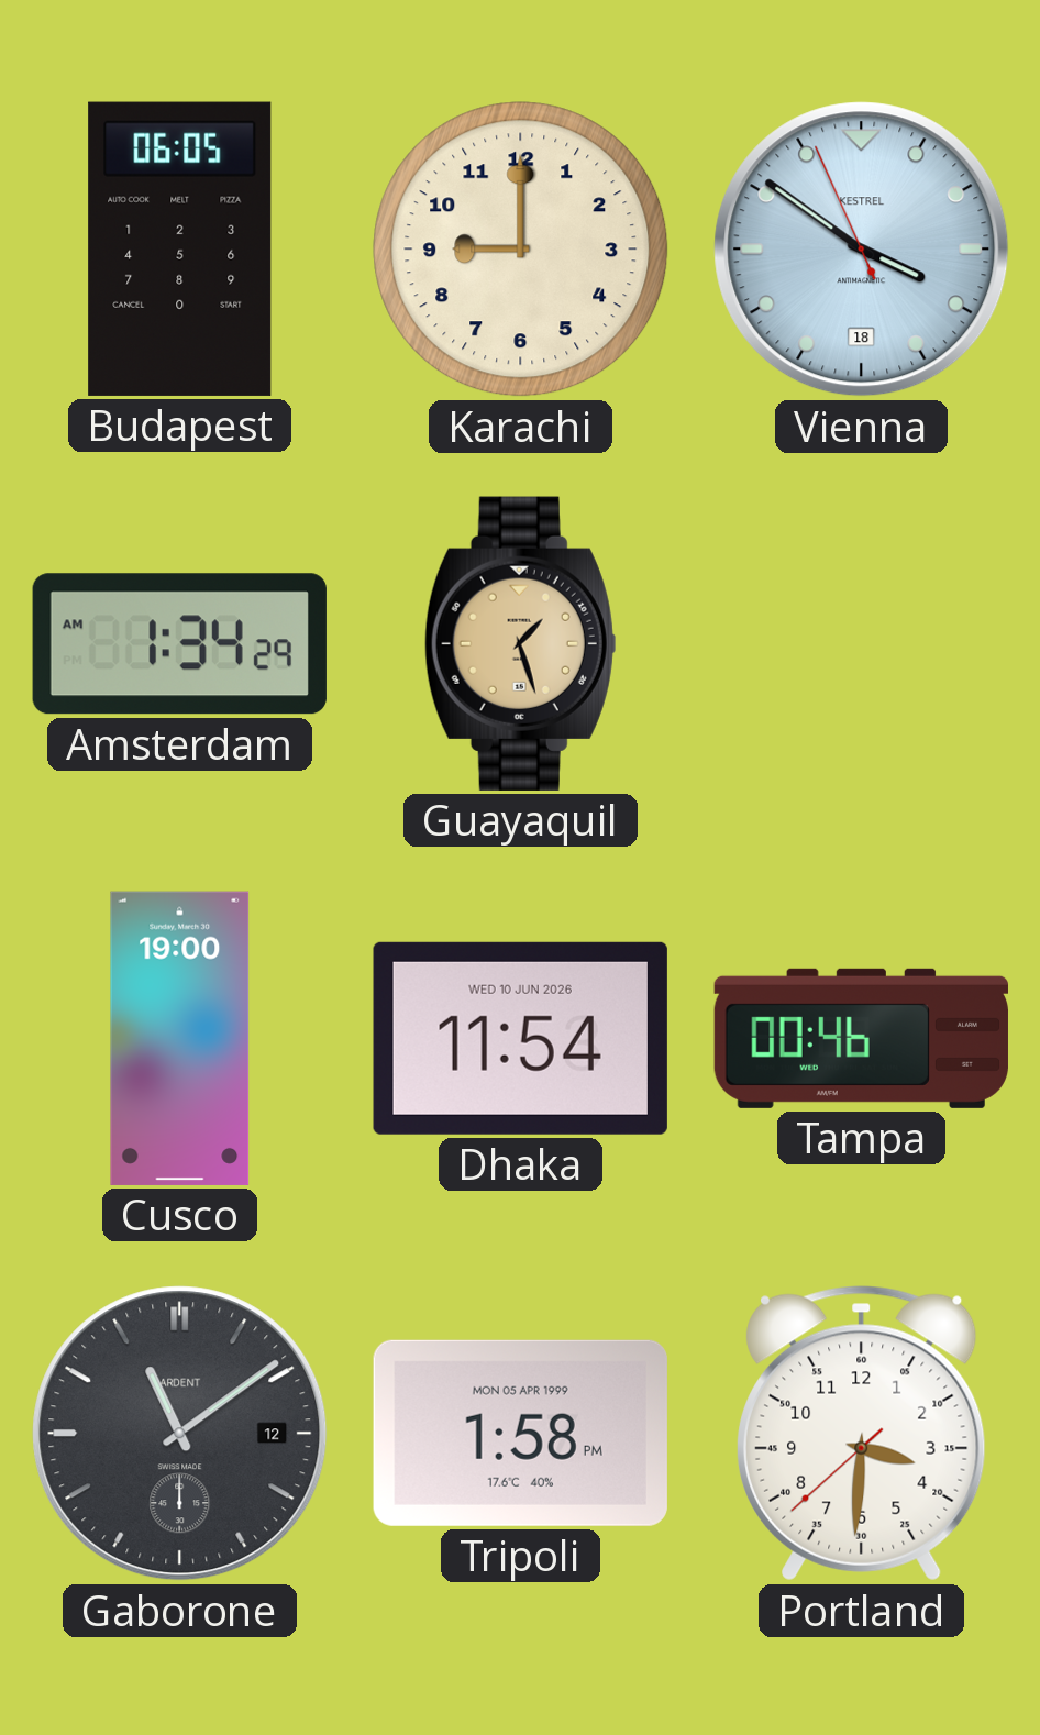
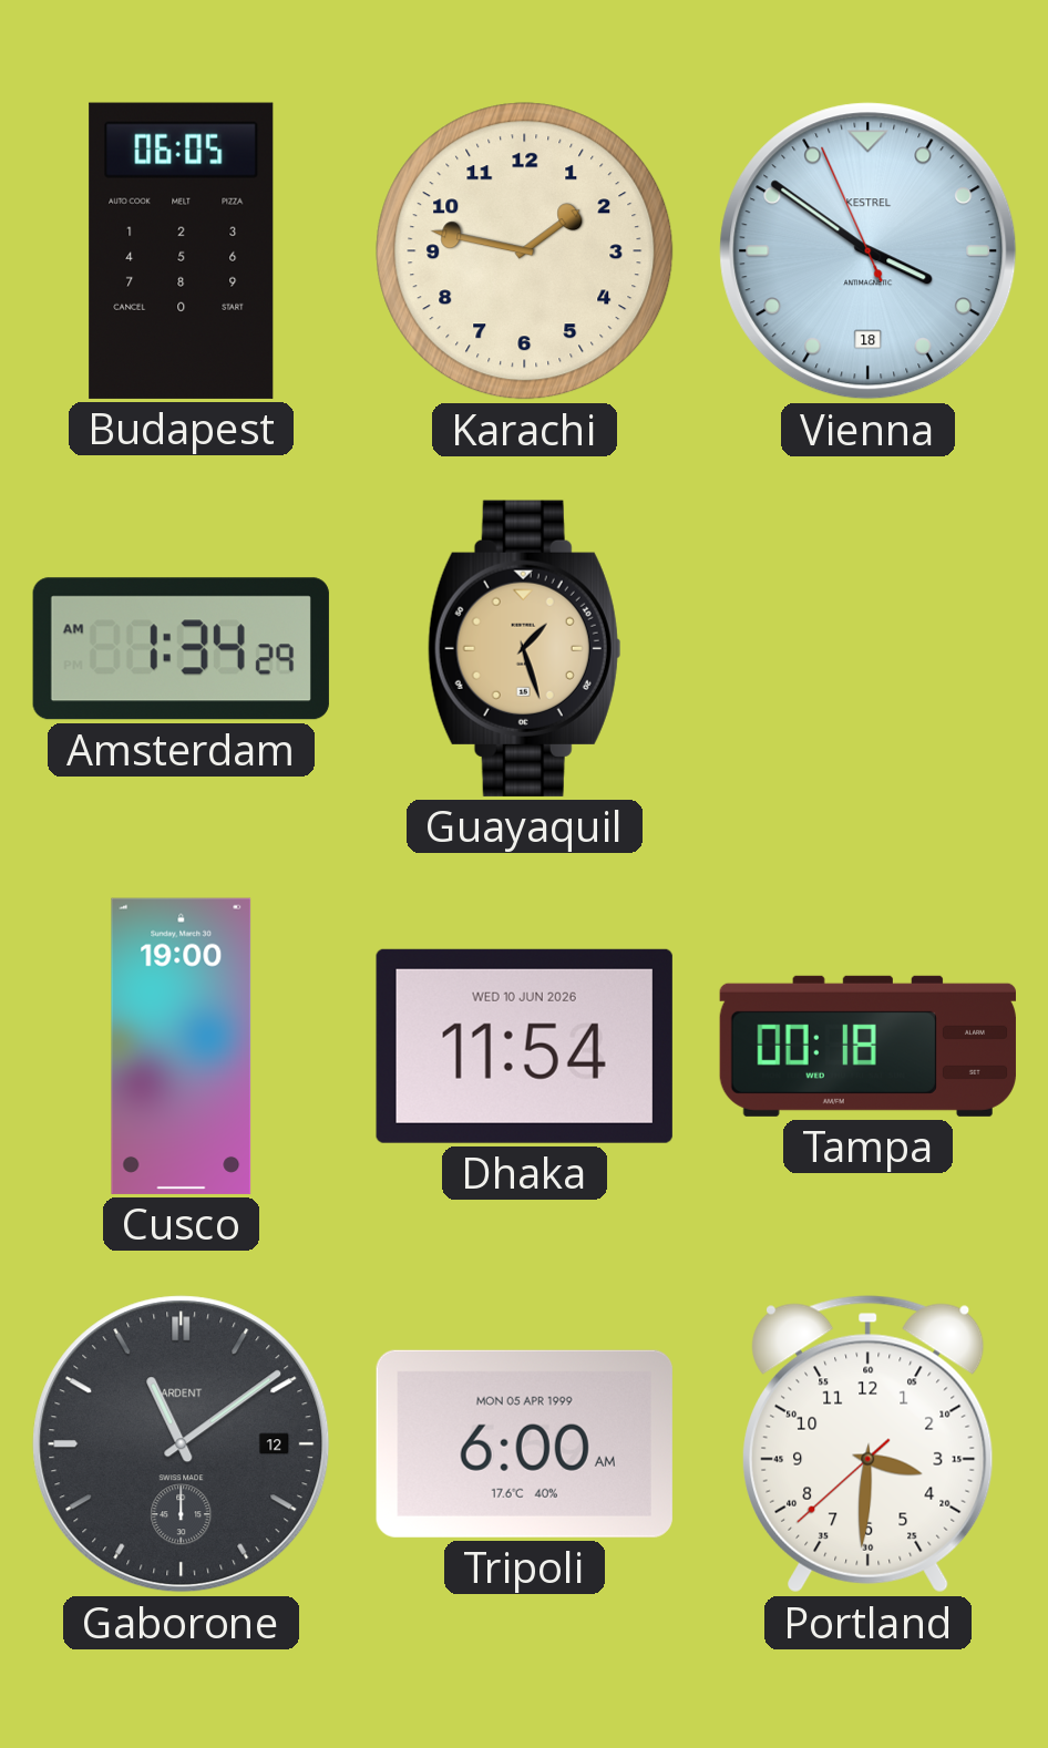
Karachi: 9:00 -> 1:47 (525, 251)
Tampa: 00:46 -> 00:18 (867, 1046)
Tripoli: 1:58 -> 6:00 (524, 1443)
